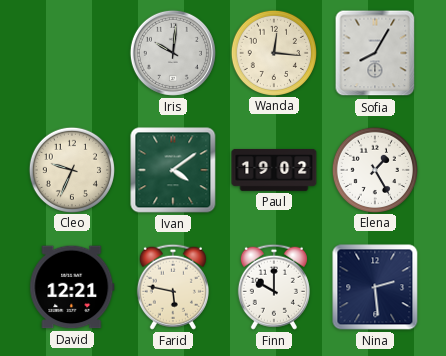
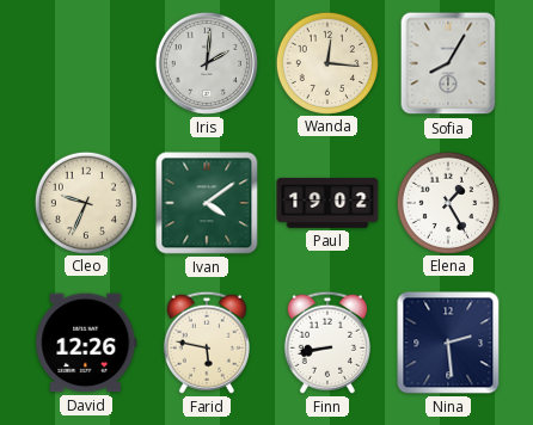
Iris: 10:01 -> 2:01 (207, 63)
David: 12:21 -> 12:26 (86, 343)
Finn: 10:00 -> 8:43 (327, 343)
